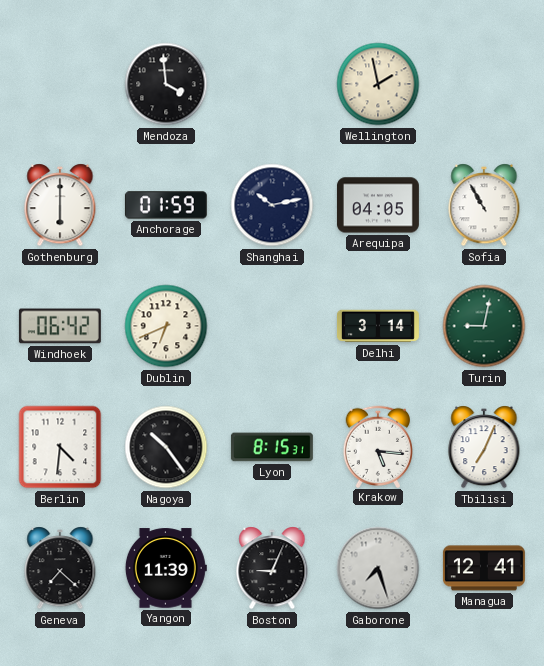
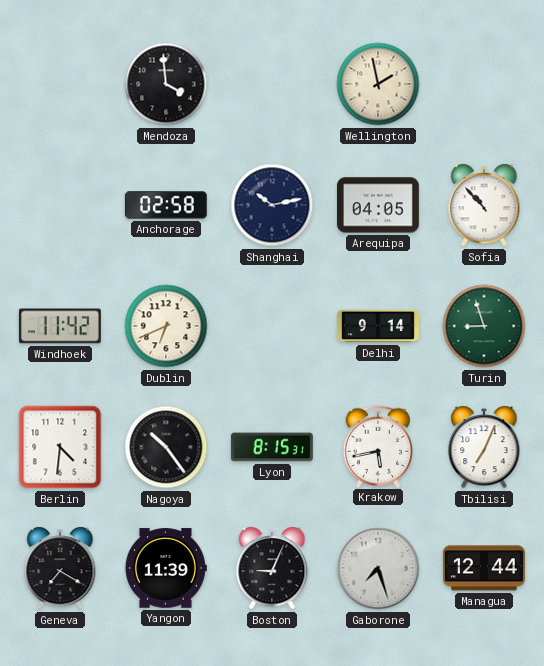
Gothenburg: 6:00 -> none (60, 205)
Anchorage: 01:59 -> 02:58 (166, 205)
Sofia: 10:55 -> 10:53 (484, 205)
Windhoek: 06:42 -> 11:42 (60, 326)
Delhi: 3:14 -> 9:14 (378, 326)
Turin: 9:02 -> 8:57 (484, 326)
Krakow: 5:16 -> 5:43 (377, 446)
Geneva: 7:22 -> 7:20 (60, 568)
Managua: 12:41 -> 12:44 (484, 568)
